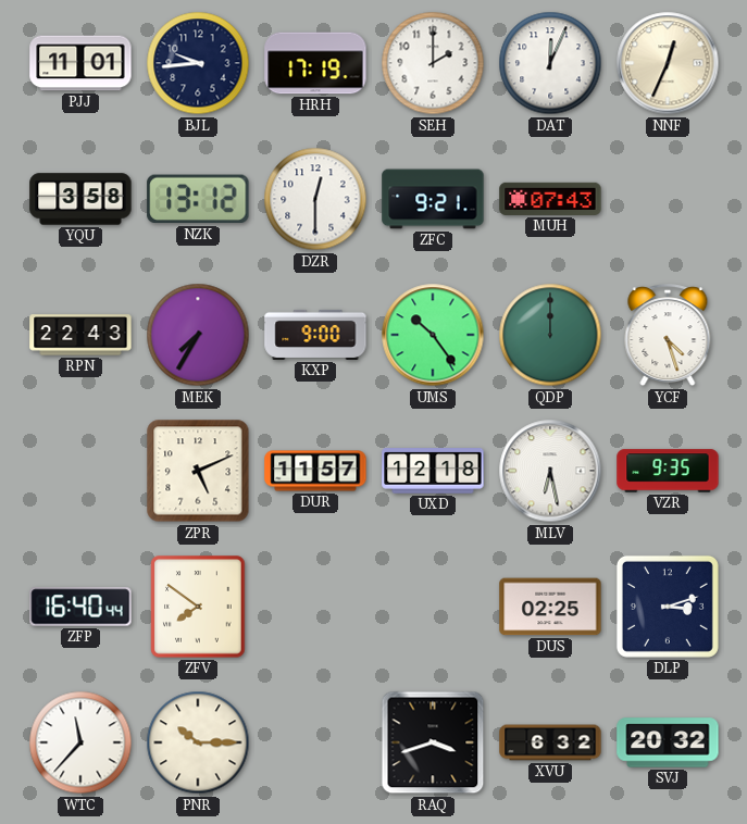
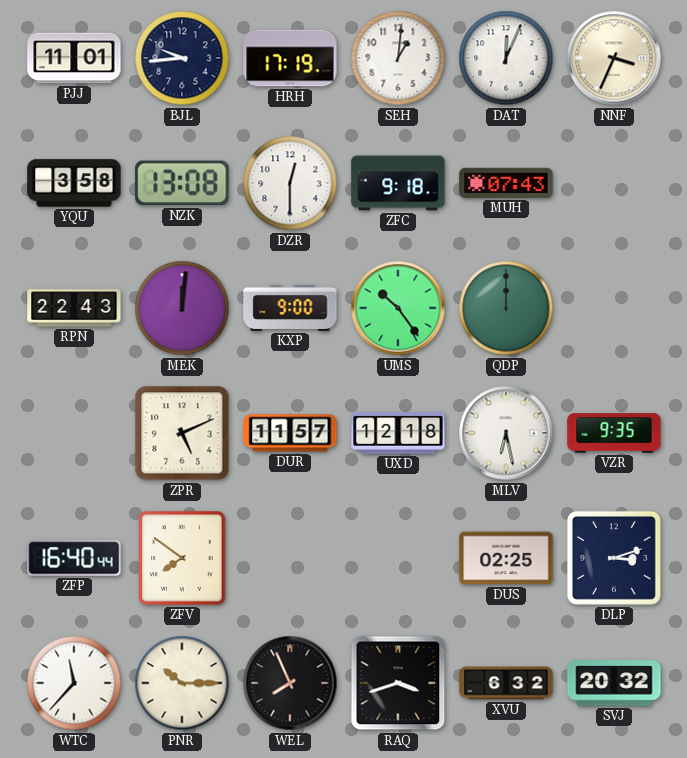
SEH: 2:00 -> 1:01 (398, 58)
NNF: 12:34 -> 3:34 (614, 58)
NZK: 13:12 -> 13:08 (182, 183)
ZFC: 9:21 -> 9:18 (398, 183)
MEK: 7:35 -> 12:01 (182, 308)
YCF: 4:27 -> none (668, 336)
WEL: none -> 7:56 (290, 683)
